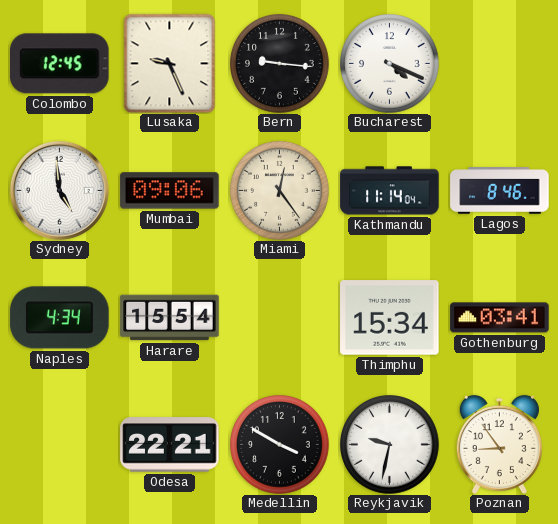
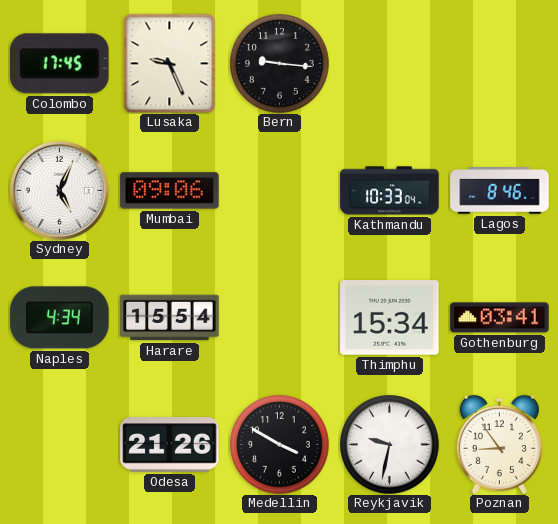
Colombo: 12:45 -> 17:45 (60, 64)
Bucharest: 4:19 -> none (390, 64)
Sydney: 4:59 -> 5:04 (59, 190)
Miami: 12:24 -> none (280, 191)
Kathmandu: 11:14 -> 10:33 (390, 191)
Odesa: 22:21 -> 21:26 (170, 445)
